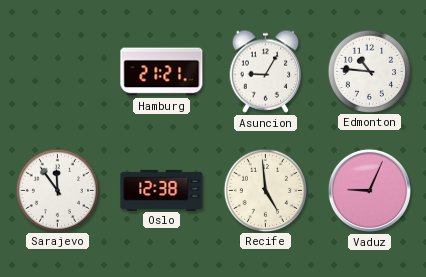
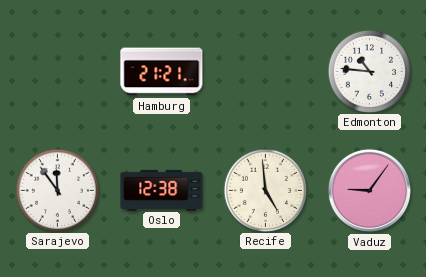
Asuncion: 9:05 -> none (266, 71)
Vaduz: 9:04 -> 9:06 (369, 190)
